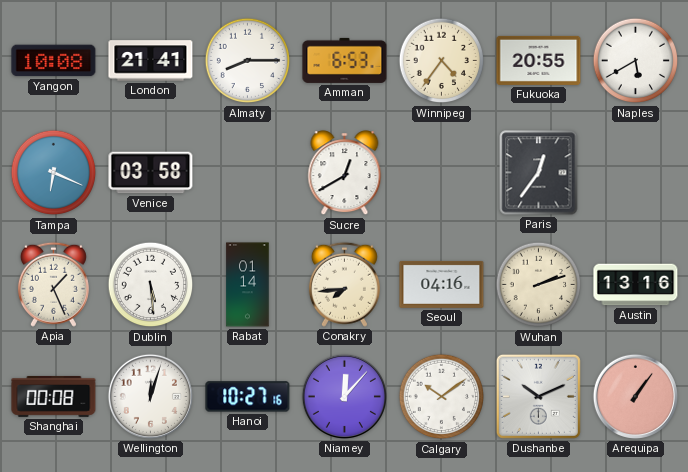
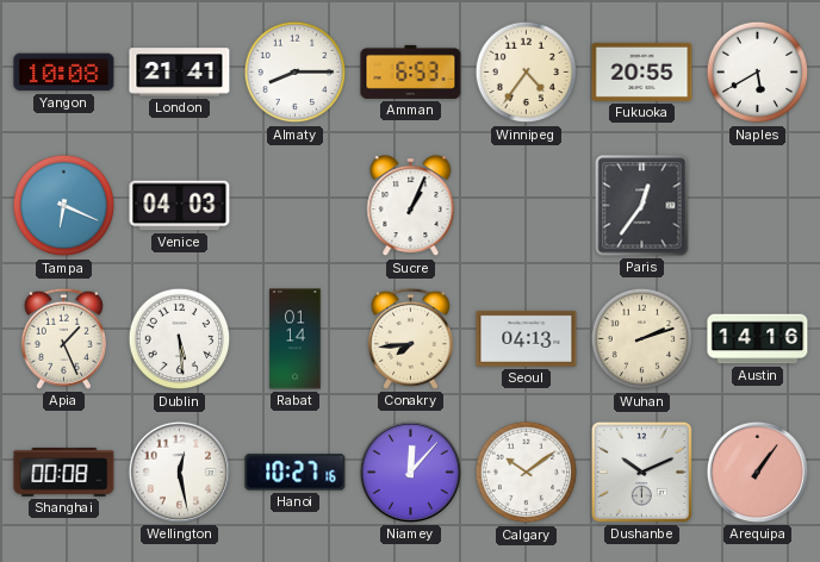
Venice: 03:58 -> 04:03 (180, 206)
Sucre: 12:40 -> 1:04 (411, 206)
Seoul: 04:16 -> 04:13 (527, 338)
Austin: 13:16 -> 14:16 (758, 339)
Wellington: 12:03 -> 12:28 (179, 472)
